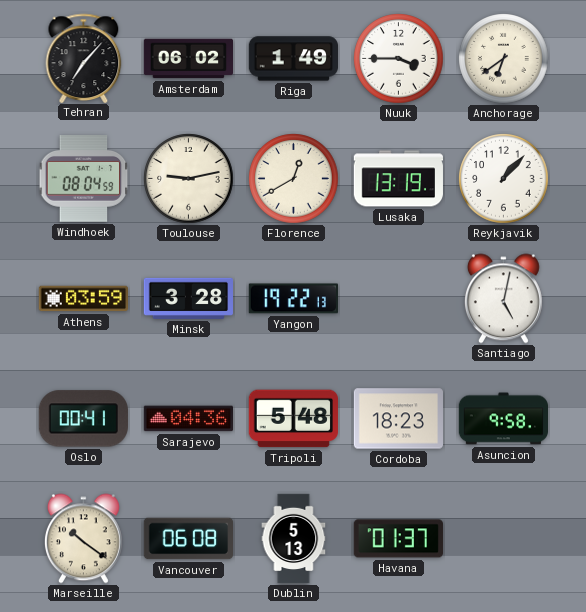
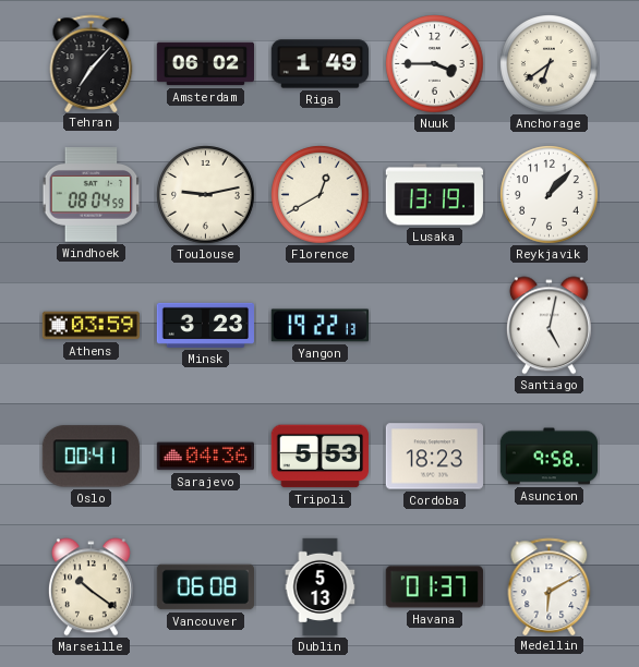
Minsk: 3:28 -> 3:23 (206, 325)
Tripoli: 5:48 -> 5:53 (319, 457)
Medellin: none -> 6:10 (550, 586)
